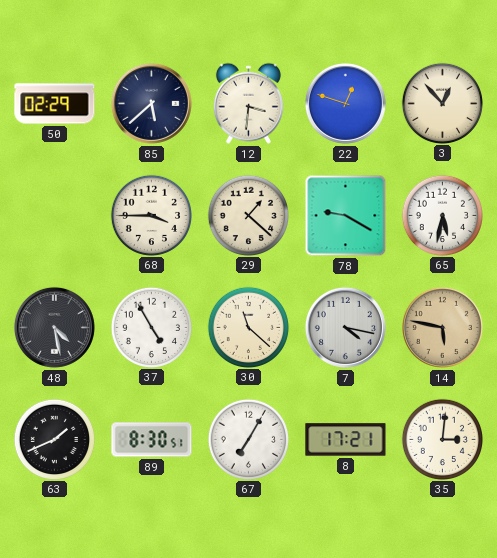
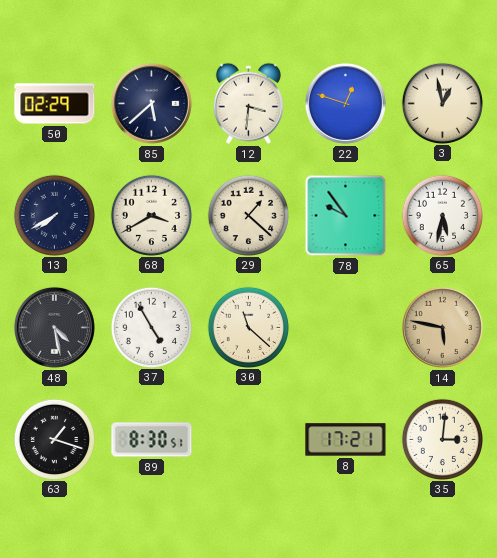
3: 12:53 -> 12:58 (442, 103)
13: none -> 7:40 (54, 215)
68: 3:45 -> 3:40 (151, 215)
78: 9:20 -> 9:54 (346, 216)
7: 4:17 -> none (345, 327)
63: 1:41 -> 1:18 (54, 439)
67: 7:05 -> none (248, 439)
